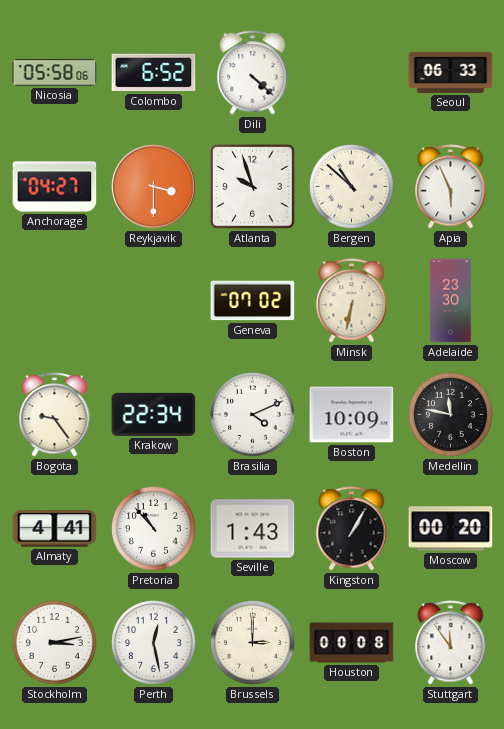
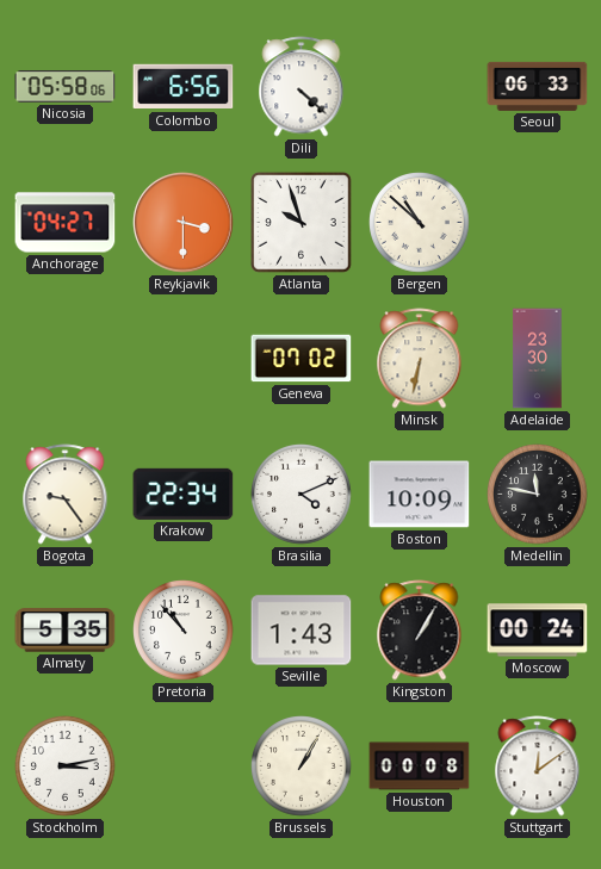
Colombo: 6:52 -> 6:56 (184, 87)
Apia: 5:56 -> none (451, 187)
Almaty: 4:41 -> 5:35 (66, 631)
Moscow: 00:20 -> 00:24 (538, 631)
Perth: 12:28 -> none (154, 643)
Brussels: 3:00 -> 1:05 (302, 766)
Stuttgart: 11:54 -> 12:09 (538, 766)
